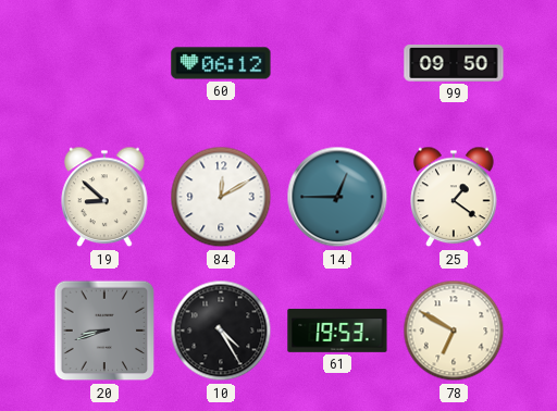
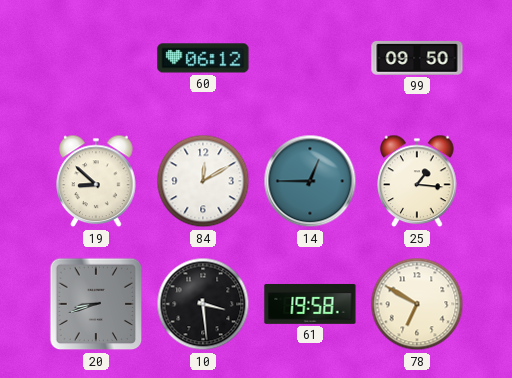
25: 1:21 -> 1:16 (417, 181)
10: 4:25 -> 3:29 (203, 304)
61: 19:53 -> 19:58 (310, 304)
